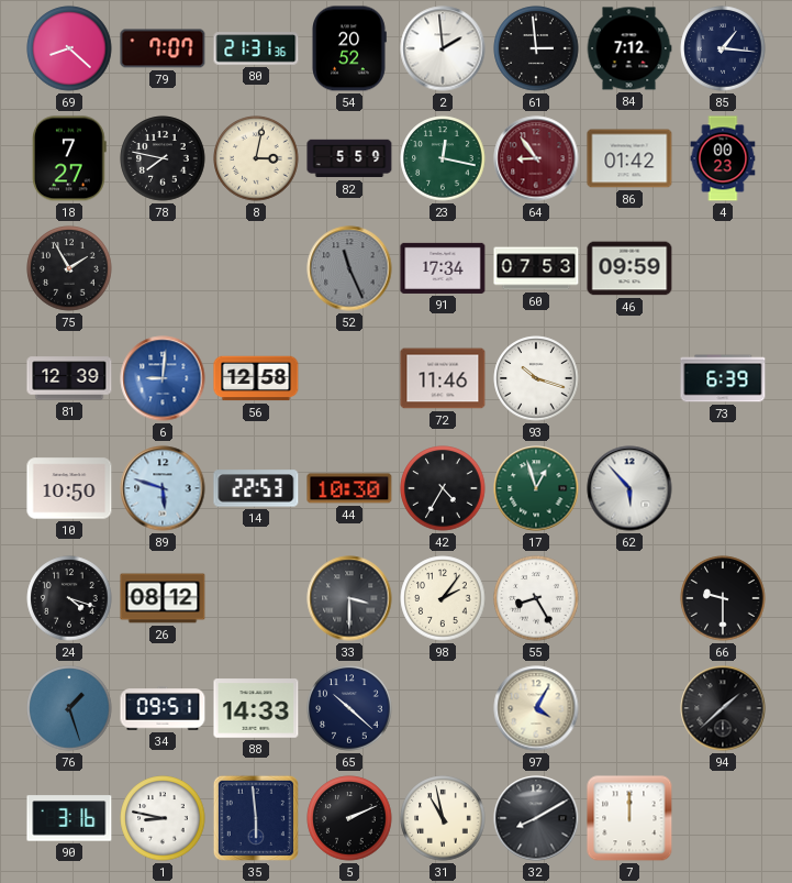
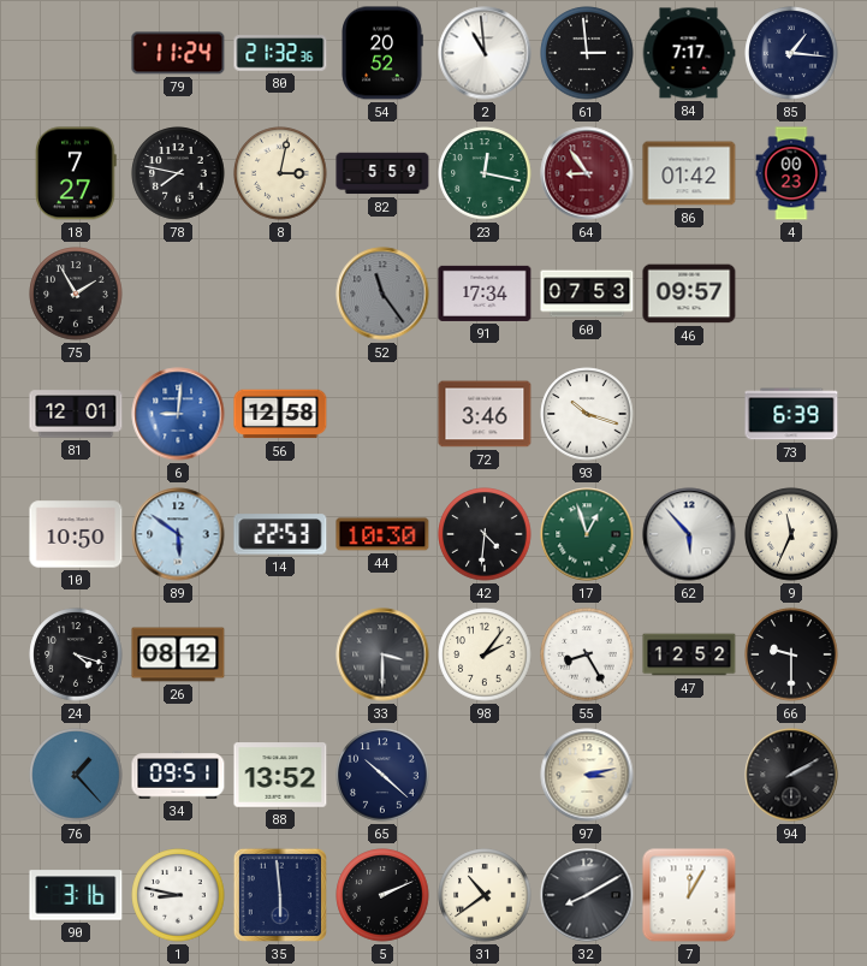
69: 8:22 -> none (69, 48)
79: 7:07 -> 11:24 (178, 53)
80: 21:31 -> 21:32 (280, 53)
2: 1:59 -> 10:59 (485, 53)
84: 7:12 -> 7:17 (689, 53)
52: 11:26 -> 11:24 (382, 294)
46: 09:59 -> 09:57 (689, 294)
81: 12:39 -> 12:01 (76, 414)
72: 11:46 -> 3:46 (485, 414)
89: 5:48 -> 5:51 (178, 534)
42: 4:35 -> 4:31 (485, 534)
9: none -> 11:34 (791, 534)
47: none -> 12:52 (689, 654)
76: 1:27 -> 1:23 (76, 775)
88: 14:33 -> 13:52 (280, 775)
97: 4:05 -> 3:13 (587, 775)
94: 1:38 -> 2:10 (791, 775)
31: 10:58 -> 10:39 (485, 895)
7: 12:00 -> 12:05 (689, 895)
